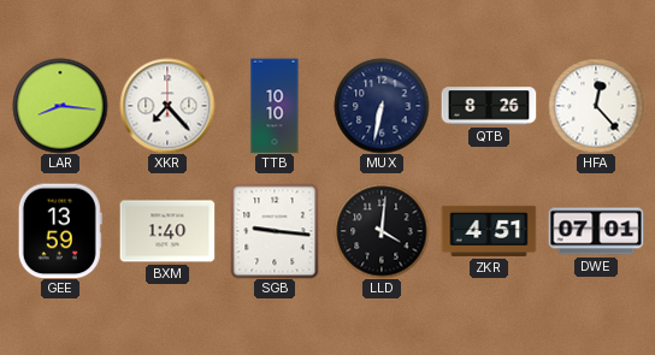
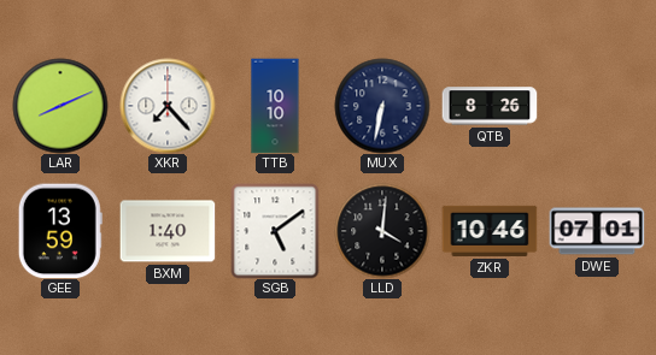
LAR: 8:16 -> 8:11 (60, 106)
HFA: 12:23 -> none (596, 106)
SGB: 9:16 -> 5:09 (275, 231)
ZKR: 4:51 -> 10:46 (490, 231)
